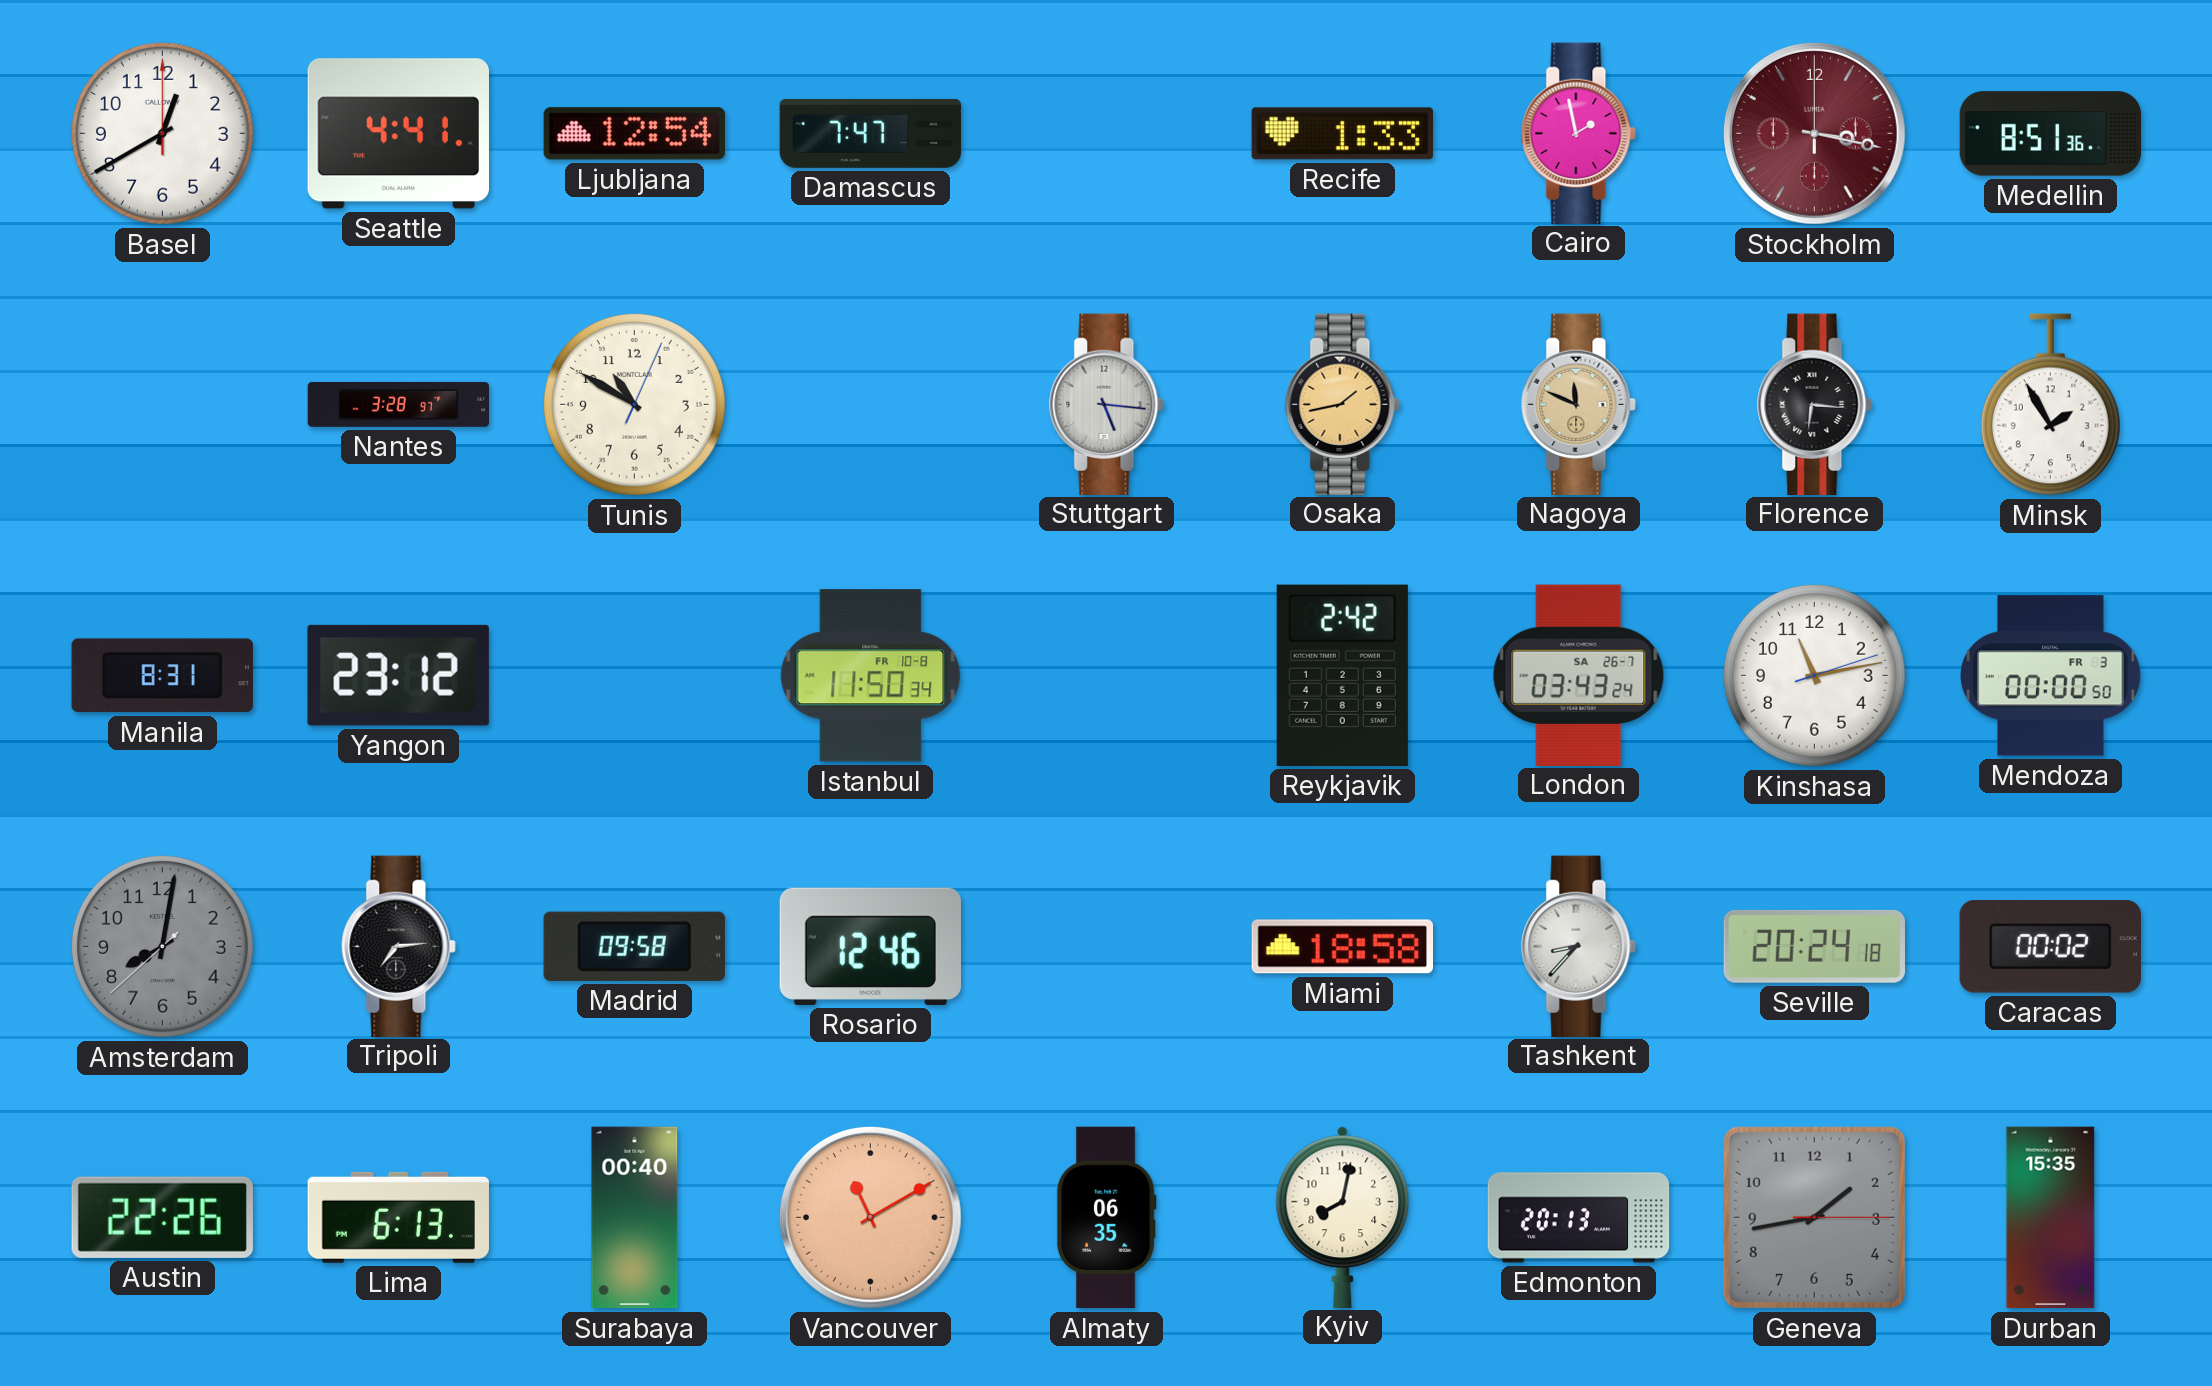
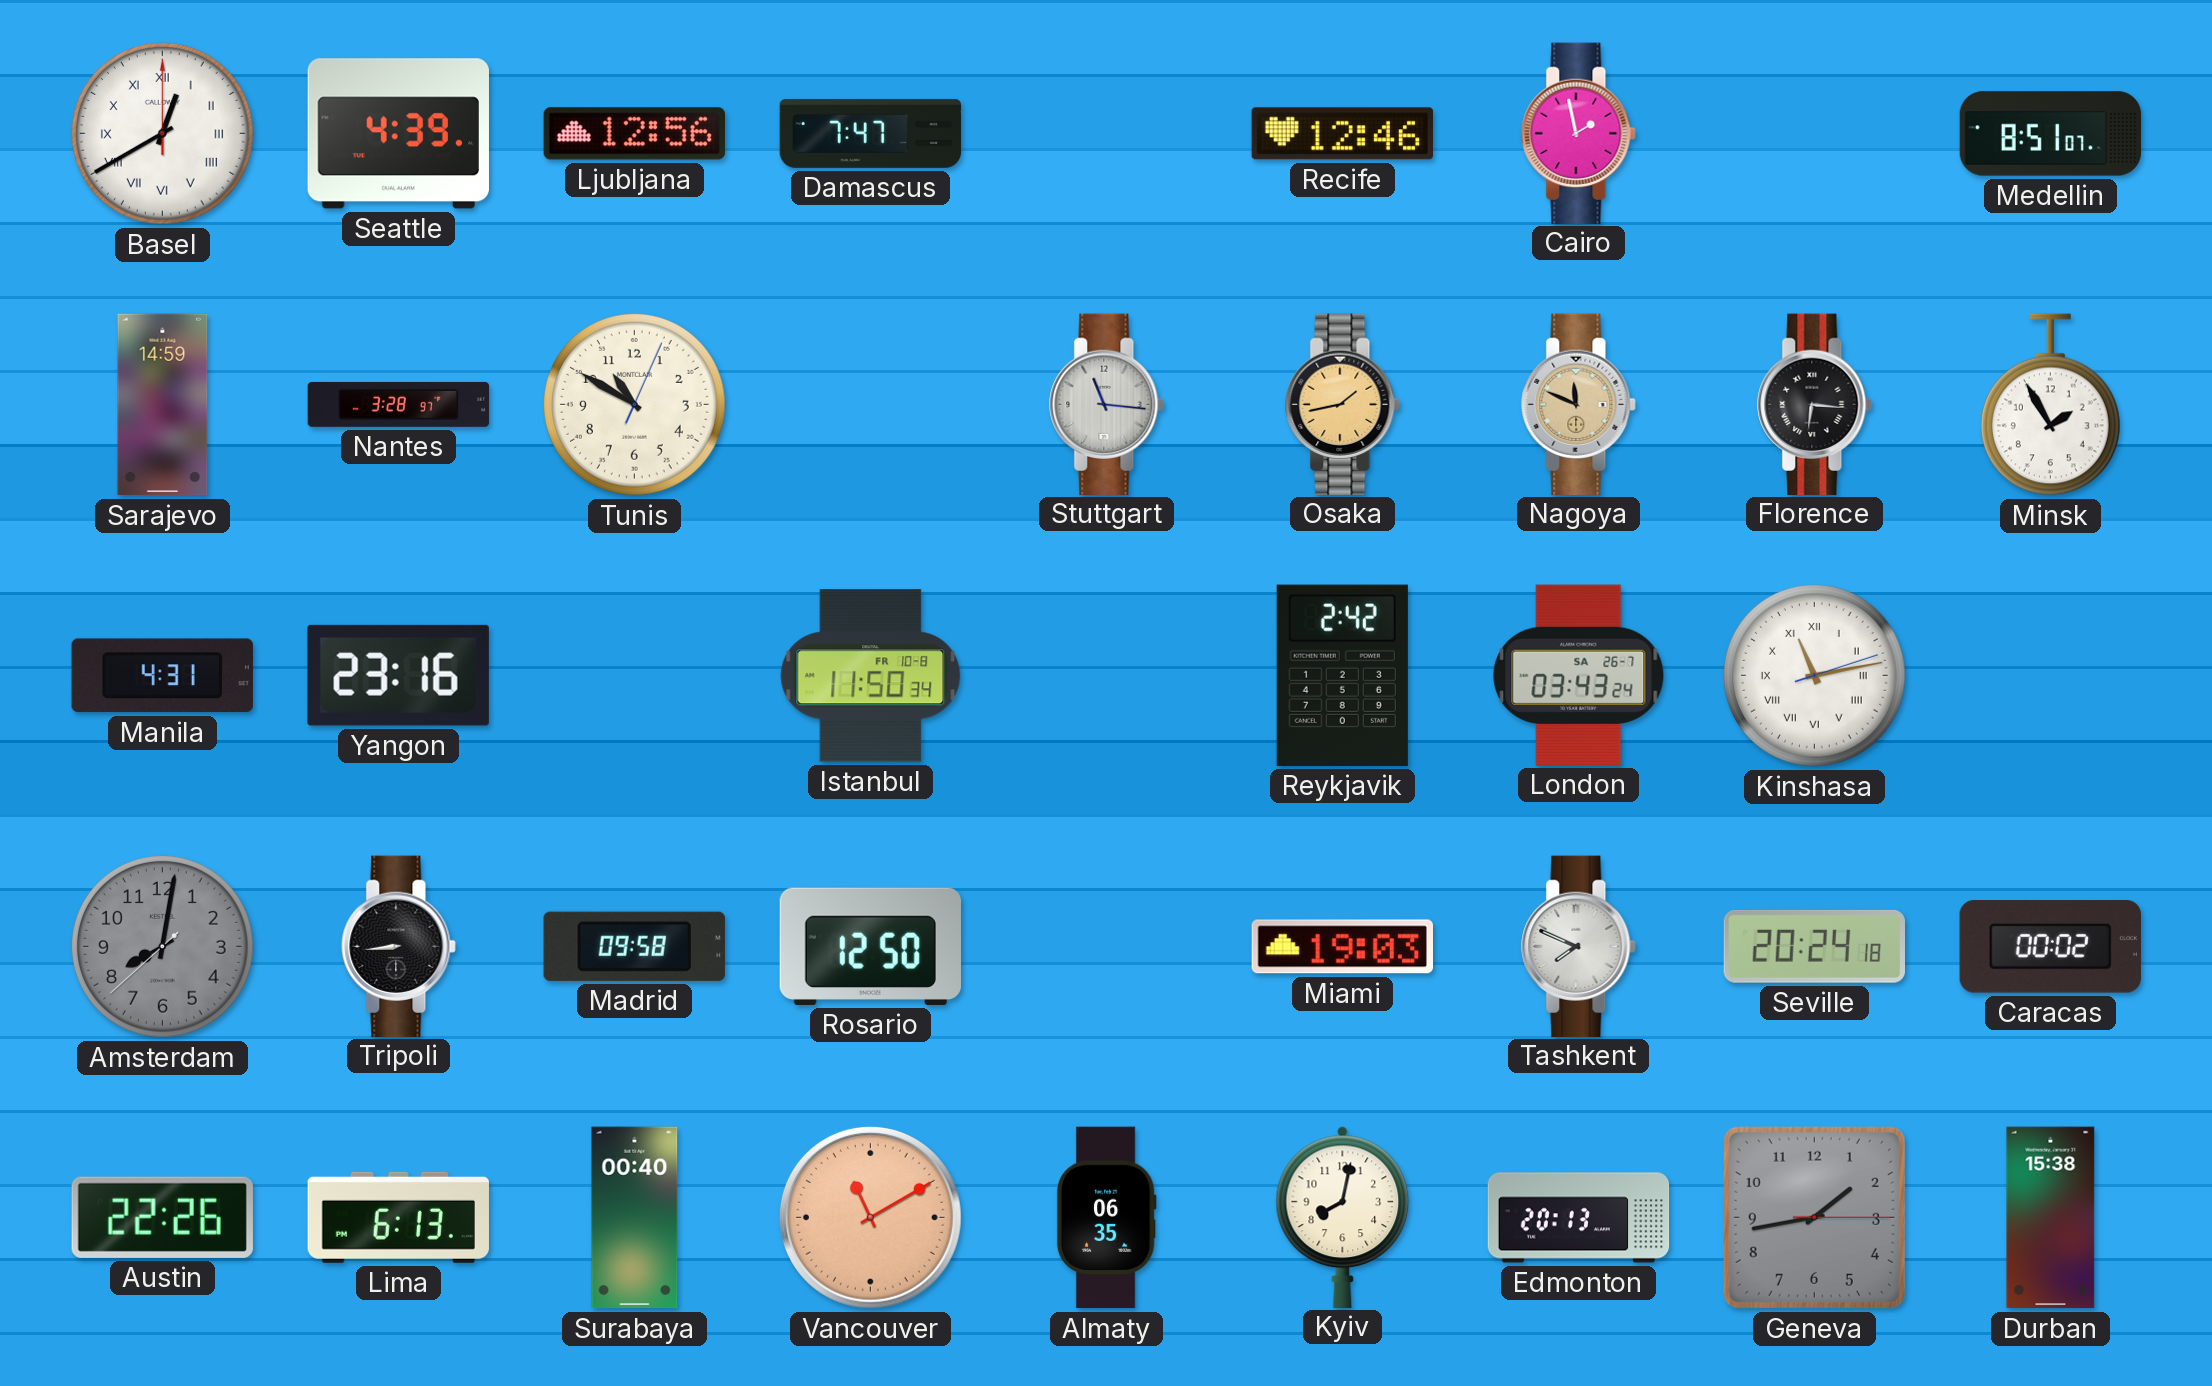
Basel numerals: Arabic -> Roman (162, 133)
Seattle: 4:41 -> 4:39 (398, 134)
Ljubljana: 12:54 -> 12:56 (634, 134)
Recife: 1:33 -> 12:46 (1342, 134)
Stockholm: 3:17 -> none (1814, 133)
Medellin: 8:51:36 -> 8:51:07 (2051, 134)
Sarajevo: none -> 14:59 (163, 405)
Stuttgart: 5:16 -> 11:16 (1107, 404)
Manila: 8:31 -> 4:31 (162, 676)
Yangon: 23:12 -> 23:16 (398, 675)
Kinshasa numerals: Arabic -> Roman (1814, 675)
Mendoza: 00:00 -> none (2051, 676)
Tripoli: 7:14 -> 8:44 (399, 946)
Rosario: 12:46 -> 12:50 (870, 946)
Miami: 18:58 -> 19:03 (1342, 947)
Tashkent: 8:37 -> 7:49 (1579, 946)
Durban: 15:35 -> 15:38 (2051, 1218)
